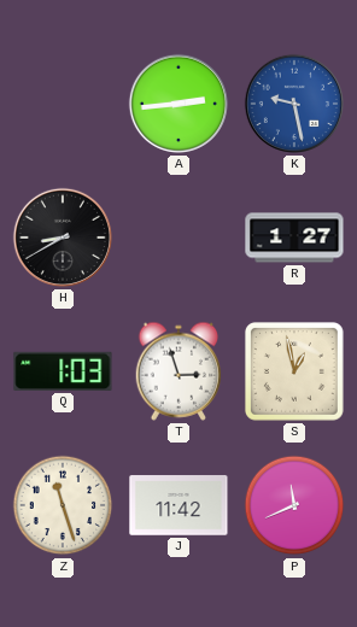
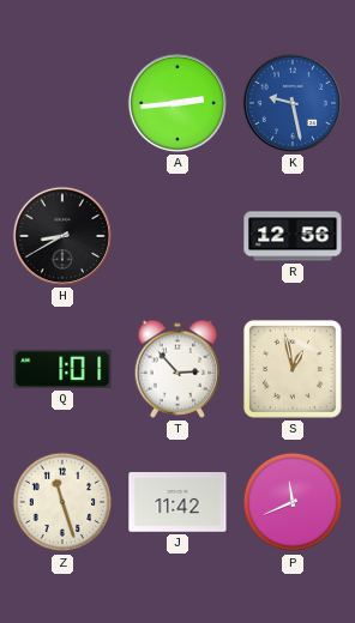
R: 1:27 -> 12:56 (293, 236)
Q: 1:03 -> 1:01 (62, 369)
T: 2:57 -> 2:53 (177, 369)
